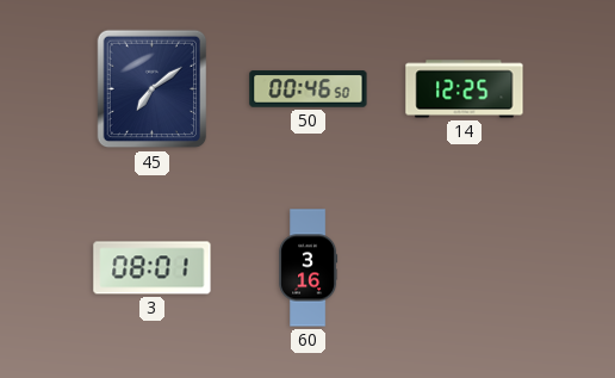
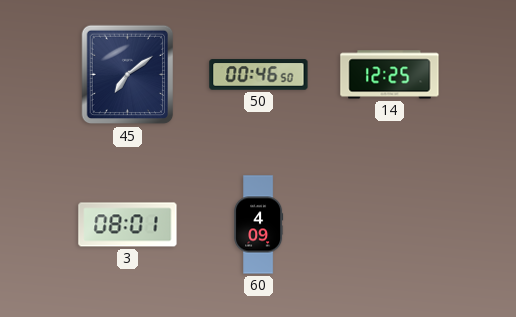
60: 3:16 -> 4:09 (259, 225)
